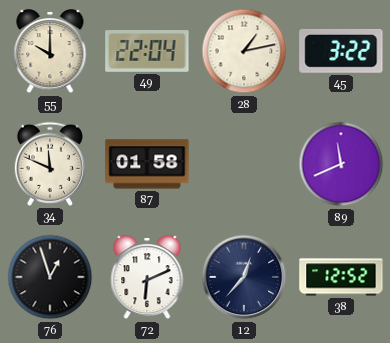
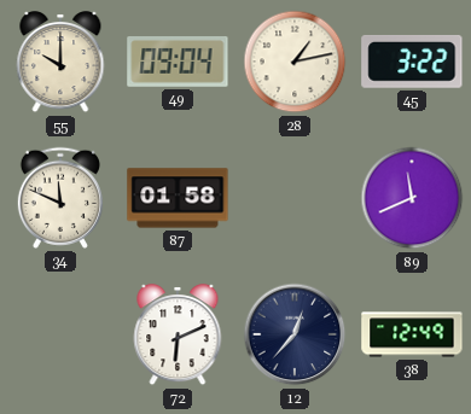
49: 22:04 -> 09:04 (178, 63)
76: 12:57 -> none (50, 277)
38: 12:52 -> 12:49 (412, 334)
